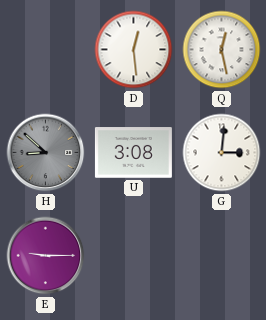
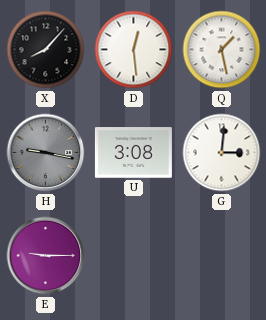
X: none -> 8:07 (46, 50)
Q: 12:28 -> 1:28 (222, 50)
H: 8:52 -> 9:17 (46, 153)
